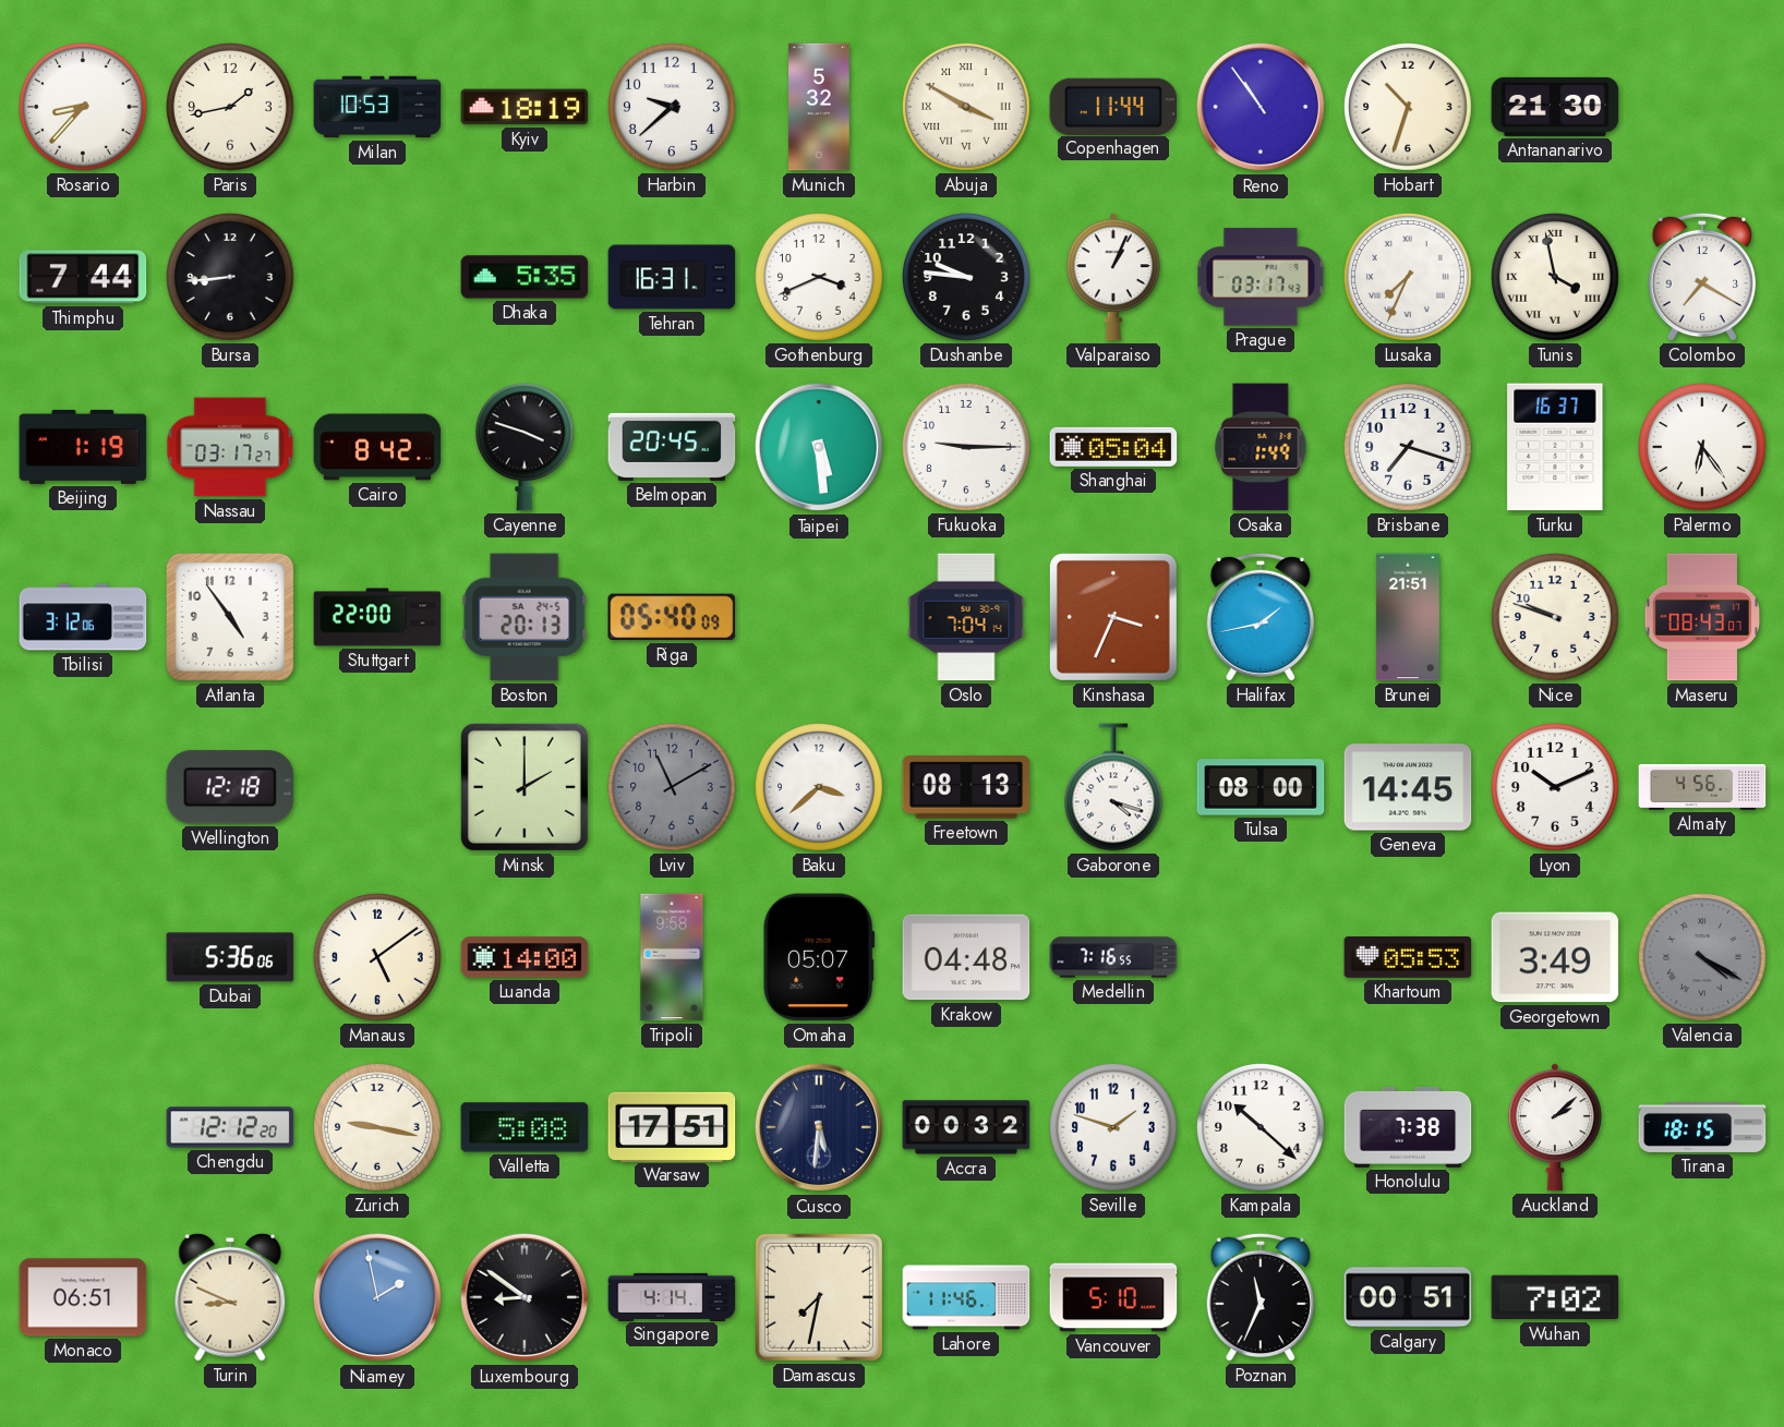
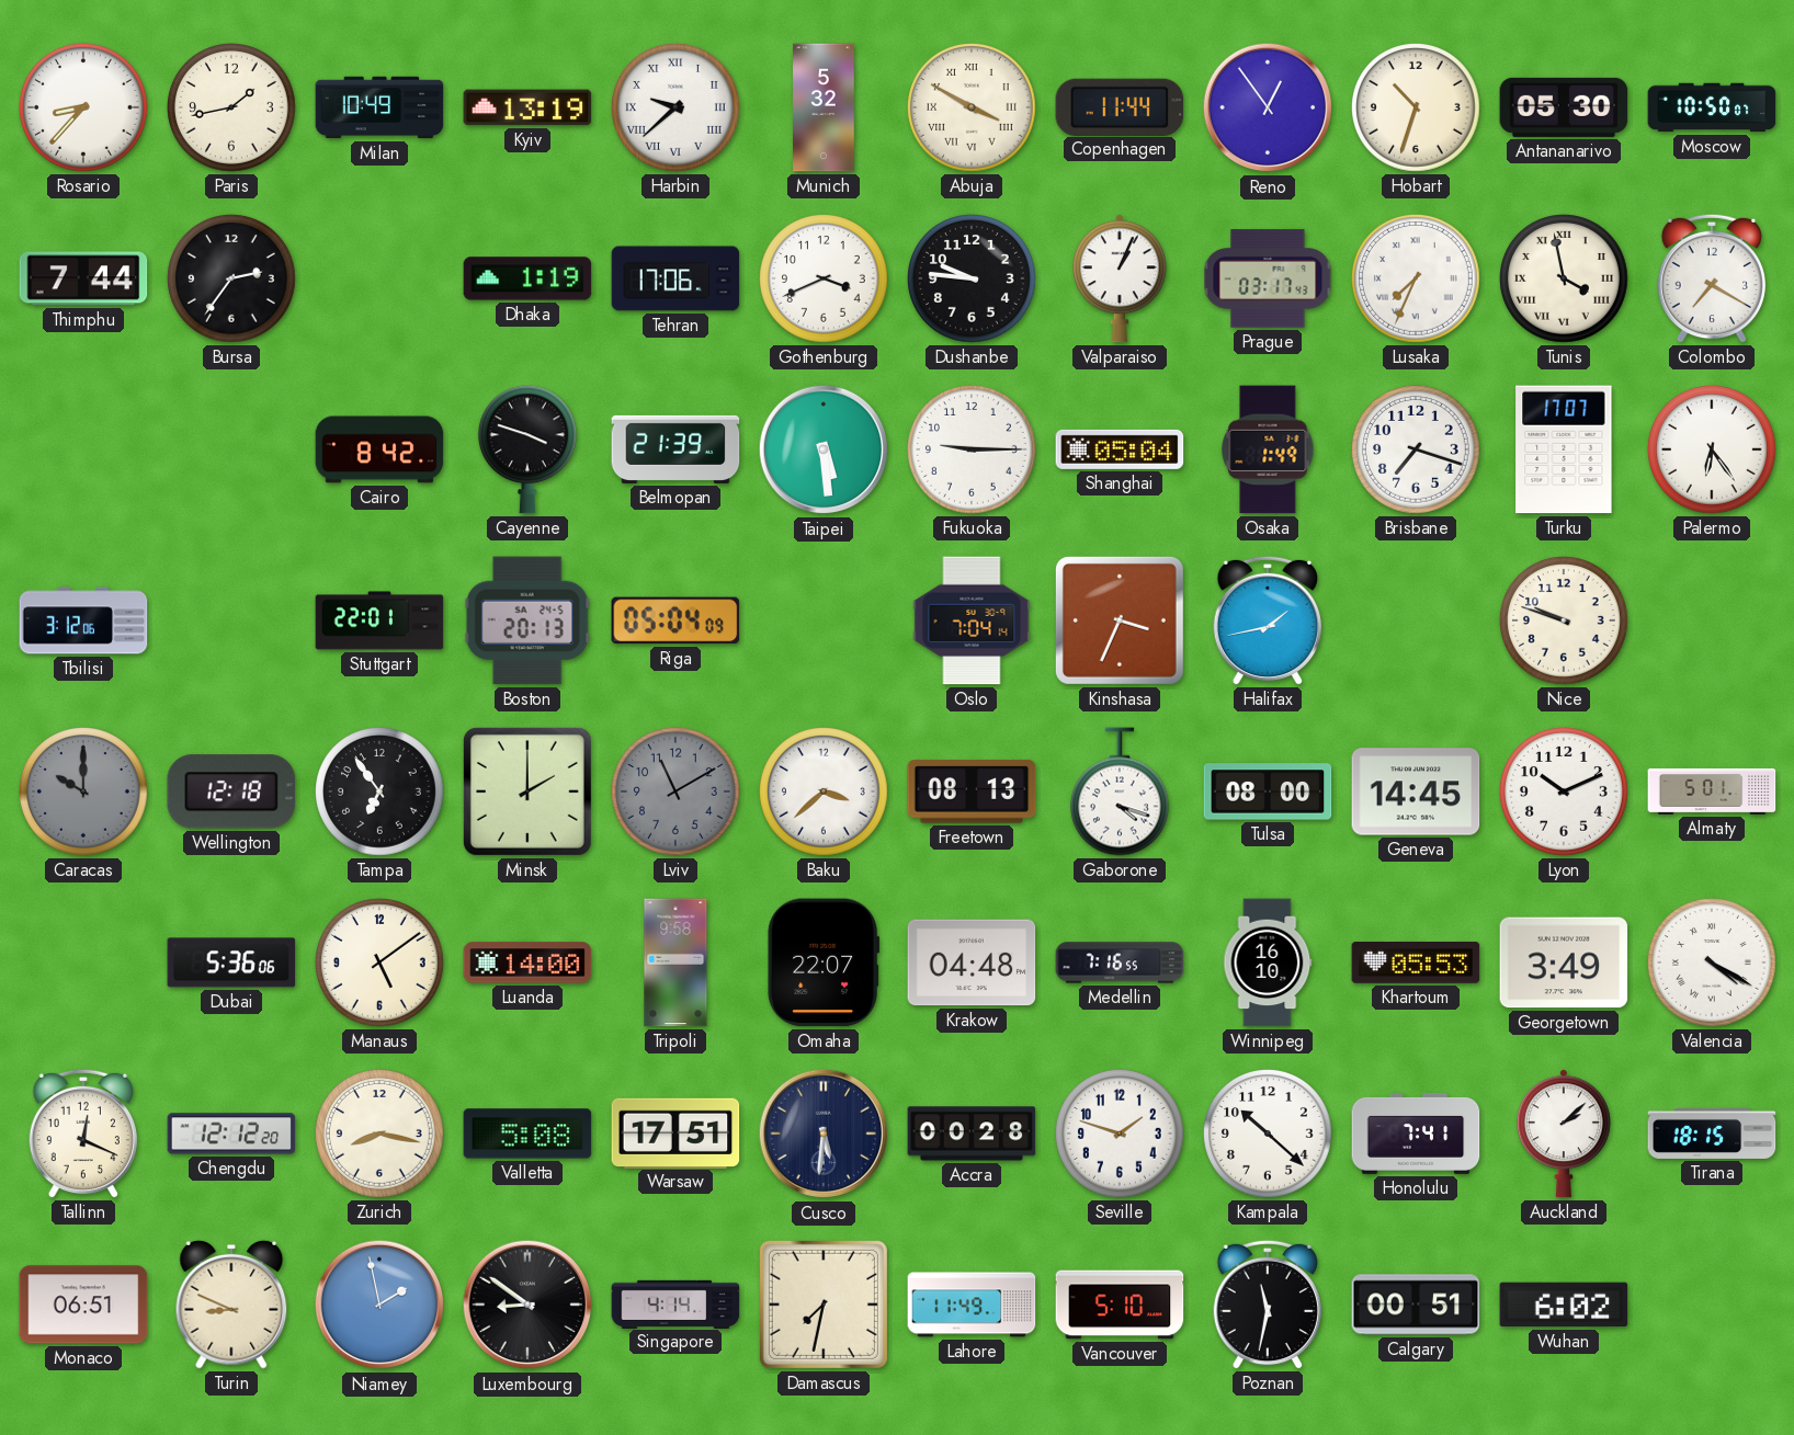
Milan: 10:53 -> 10:49 (379, 107)
Kyiv: 18:19 -> 13:19 (527, 107)
Harbin numerals: Arabic -> Roman (677, 109)
Reno: 10:54 -> 12:54 (1268, 107)
Antananarivo: 21:30 -> 05:30 (1564, 107)
Moscow: none -> 10:50 (1712, 107)
Bursa: 8:44 -> 2:36 (232, 280)
Dhaka: 5:35 -> 1:19 (527, 278)
Tehran: 16:31 -> 17:06 (675, 278)
Beijing: 1:19 -> none (83, 447)
Nassau: 03:17 -> none (230, 447)
Belmopan: 20:45 -> 21:39 (675, 449)
Turku: 16:37 -> 17:07 (1564, 449)
Atlanta: 4:54 -> none (230, 617)
Stuttgart: 22:00 -> 22:01 (379, 620)
Riga: 05:40 -> 05:04 (675, 620)
Brunei: 21:51 -> none (1408, 617)
Maseru: 08:43 -> none (1702, 617)
Caracas: none -> 10:00 (84, 793)
Tampa: none -> 6:54 (381, 793)
Almaty: 4:56 -> 5:01 (1712, 791)
Omaha: 05:07 -> 22:07 (824, 963)
Winnipeg: none -> 16:10 (1268, 963)
Valencia dial: grey -> white (1713, 964)
Tallinn: none -> 12:19 (83, 1134)
Zurich: 9:17 -> 8:17 (381, 1135)
Accra: 00:32 -> 00:28 (972, 1134)
Honolulu: 7:38 -> 7:41 (1416, 1134)
Lahore: 11:46 -> 11:49 (972, 1305)
Poznan: 11:34 -> 11:32 (1268, 1305)
Wuhan: 7:02 -> 6:02 (1564, 1305)
